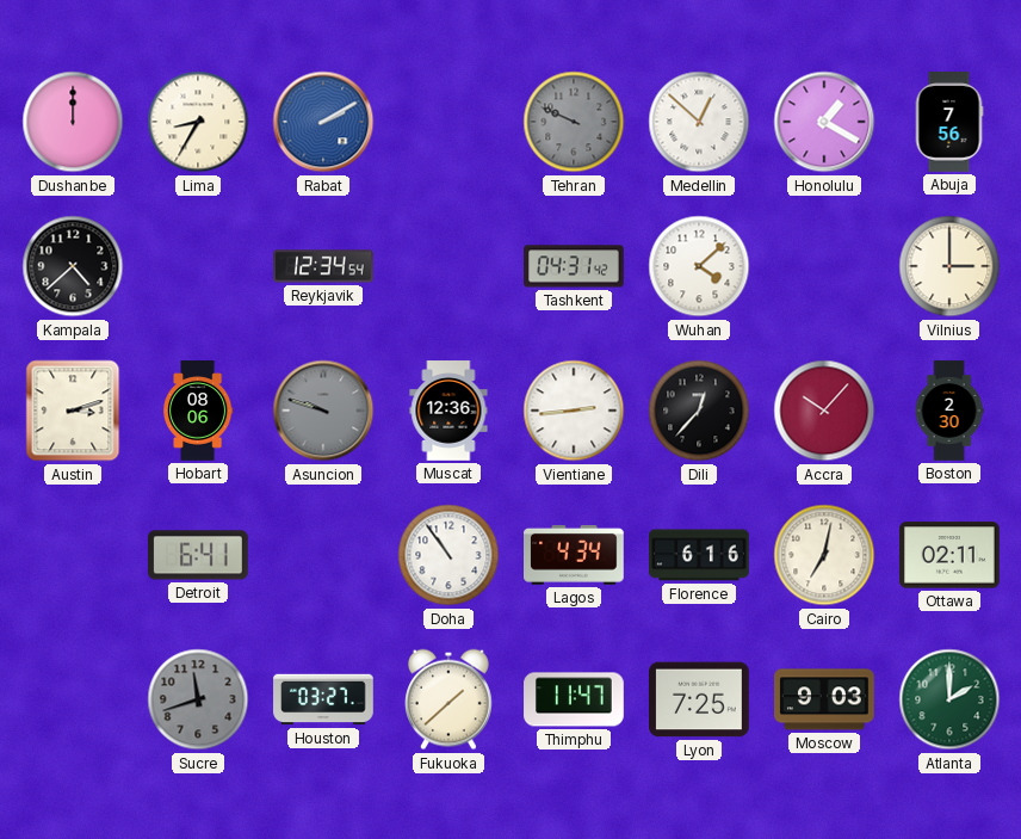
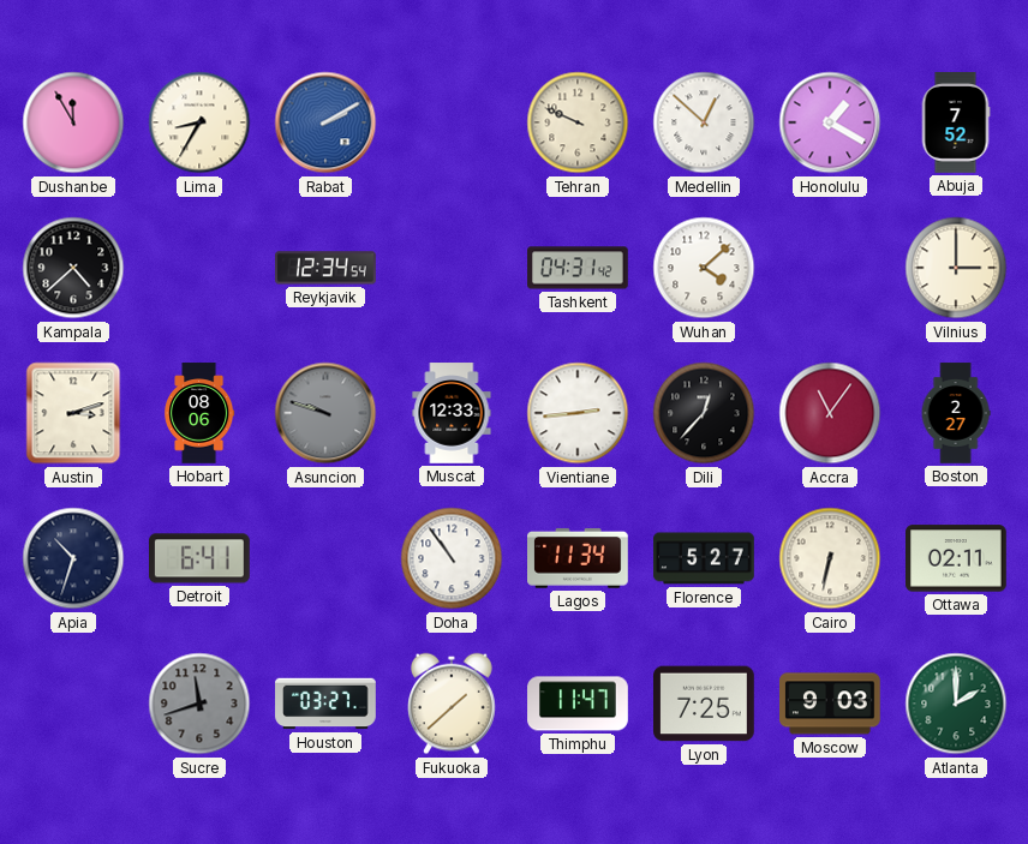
Dushanbe: 12:00 -> 11:55 (73, 122)
Tehran dial: grey -> cream (578, 122)
Abuja: 7:56 -> 7:52 (956, 122)
Muscat: 12:36 -> 12:33 (452, 413)
Accra: 10:07 -> 11:06 (830, 413)
Boston: 2:30 -> 2:27 (956, 413)
Apia: none -> 10:33 (73, 558)
Lagos: 4:34 -> 11:34 (579, 558)
Florence: 6:16 -> 5:27 (704, 558)
Cairo: 7:02 -> 6:32 (830, 558)
